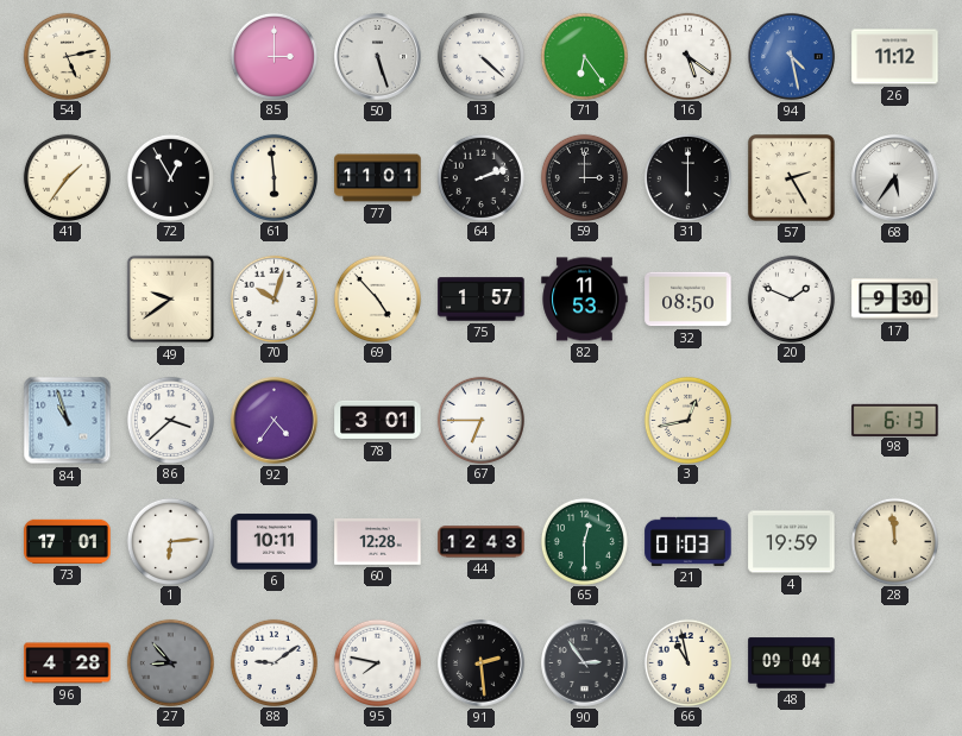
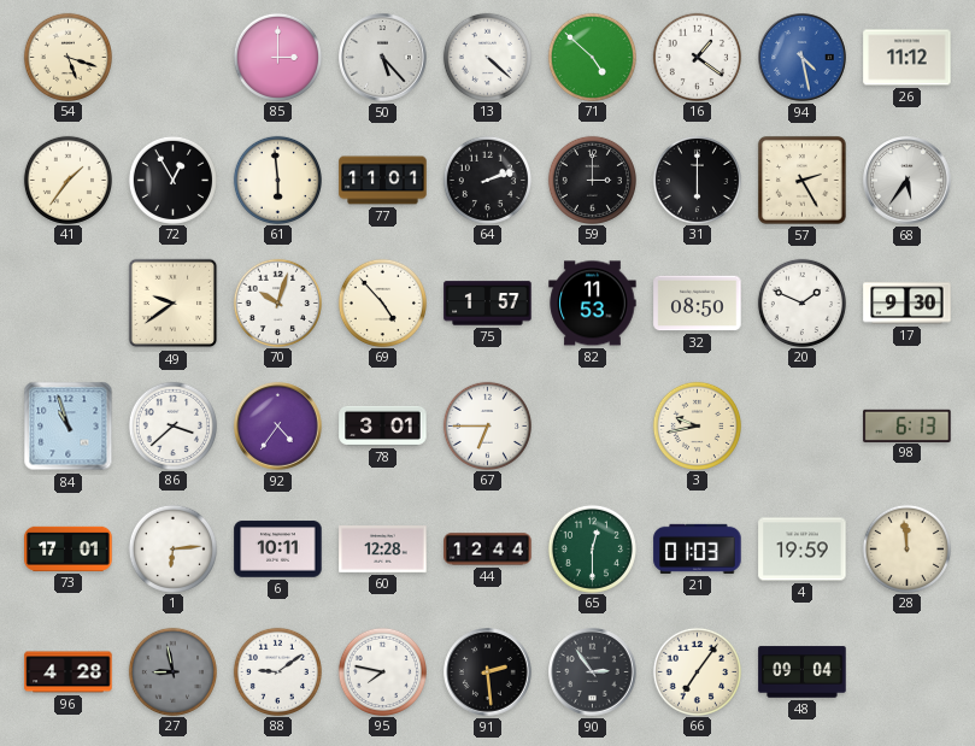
54: 5:13 -> 5:18 (67, 57)
50: 5:27 -> 5:23 (383, 58)
71: 6:24 -> 4:52 (592, 57)
16: 5:21 -> 1:21 (697, 57)
3: 12:43 -> 9:43 (697, 425)
44: 12:43 -> 12:44 (488, 550)
27: 8:53 -> 8:58 (172, 671)
66: 10:58 -> 7:06 (697, 671)
